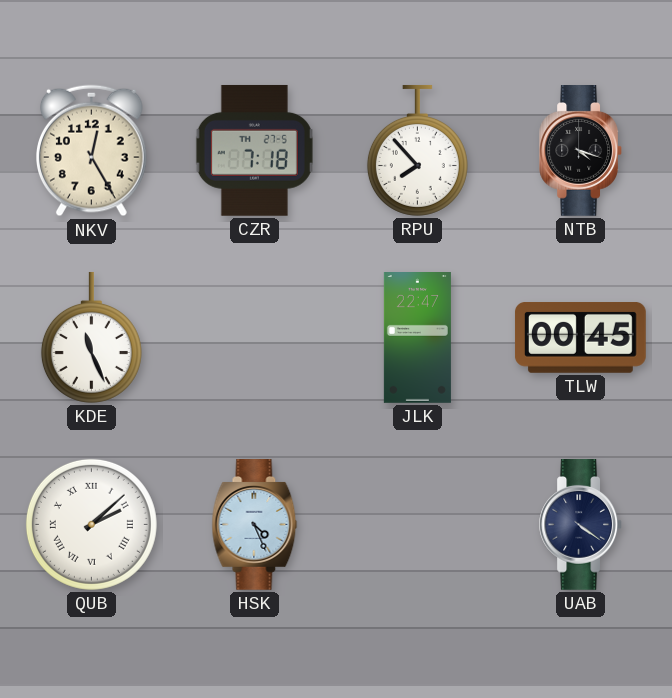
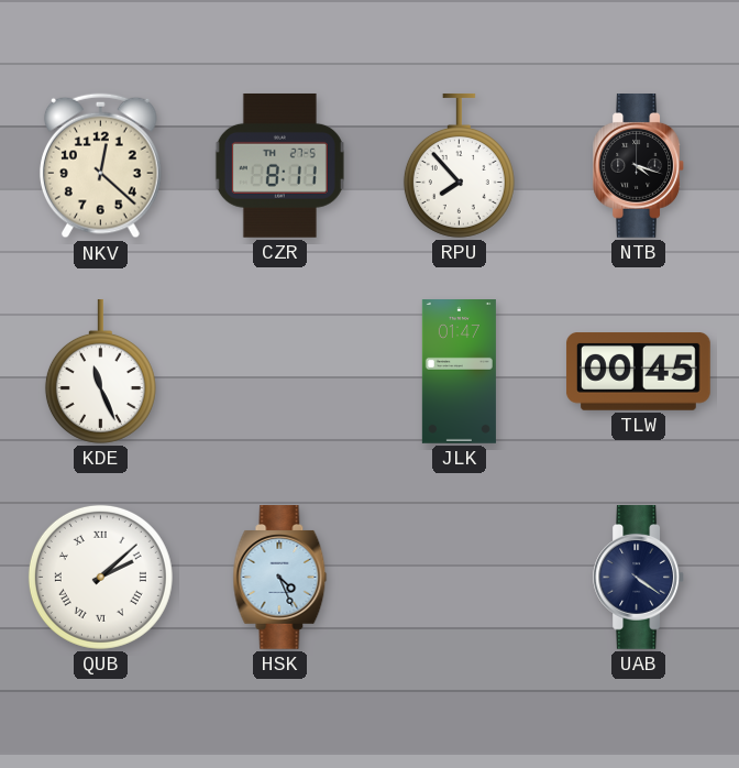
NKV: 12:25 -> 12:22 (101, 166)
CZR: 7:18 -> 8:11 (279, 165)
JLK: 22:47 -> 01:47 (459, 372)
